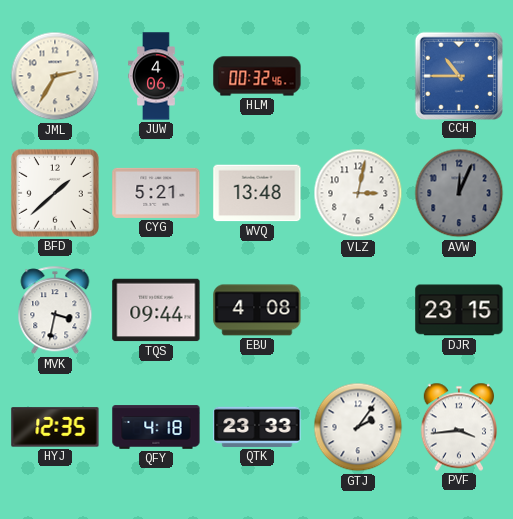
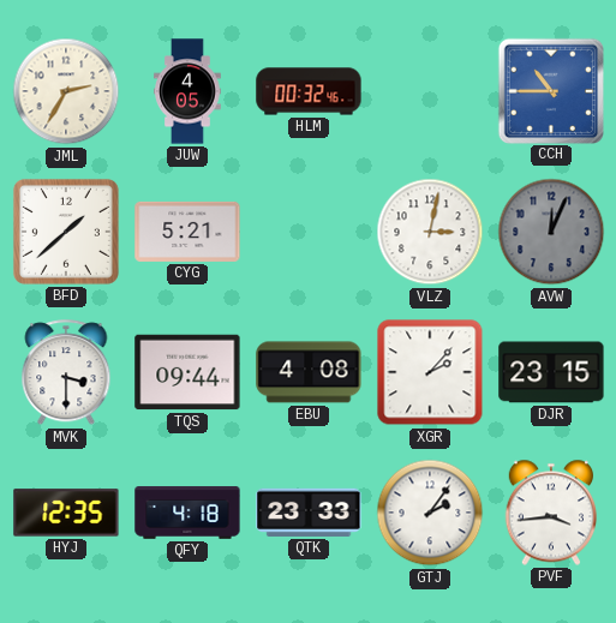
JUW: 4:06 -> 4:05 (187, 91)
WVQ: 13:48 -> none (257, 193)
MVK: 3:32 -> 3:30 (66, 373)
XGR: none -> 2:07 (430, 372)
